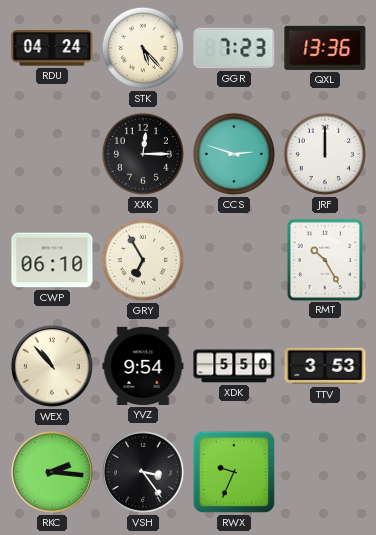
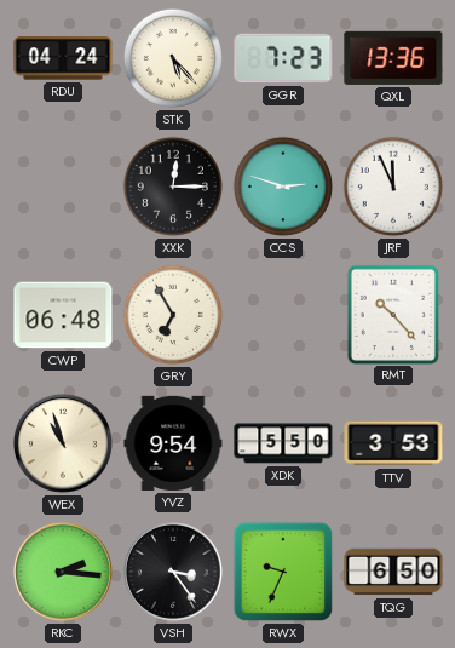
JRF: 12:00 -> 11:56 (393, 187)
CWP: 06:10 -> 06:48 (63, 315)
RMT: 10:25 -> 10:23 (392, 314)
WEX: 10:53 -> 10:57 (63, 443)
TQG: none -> 6:50 (393, 572)
